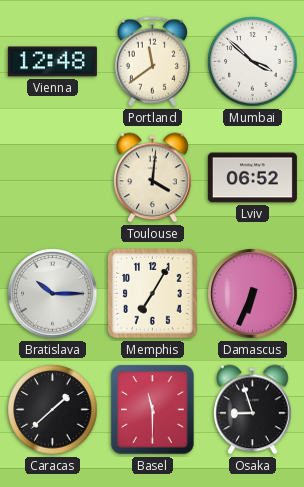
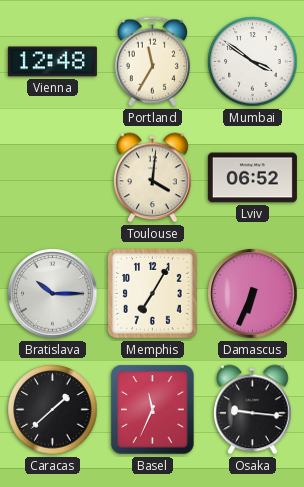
Portland: 11:39 -> 11:35 (153, 62)
Mumbai: 3:52 -> 3:51 (253, 62)
Basel: 11:30 -> 11:34 (153, 410)
Osaka: 8:57 -> 9:16 (253, 410)
